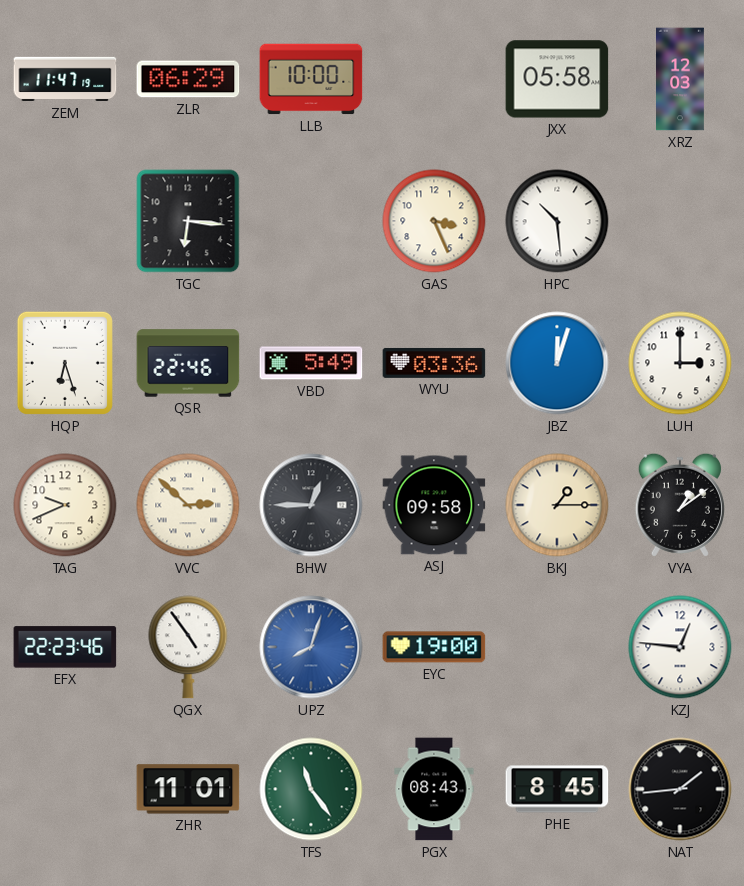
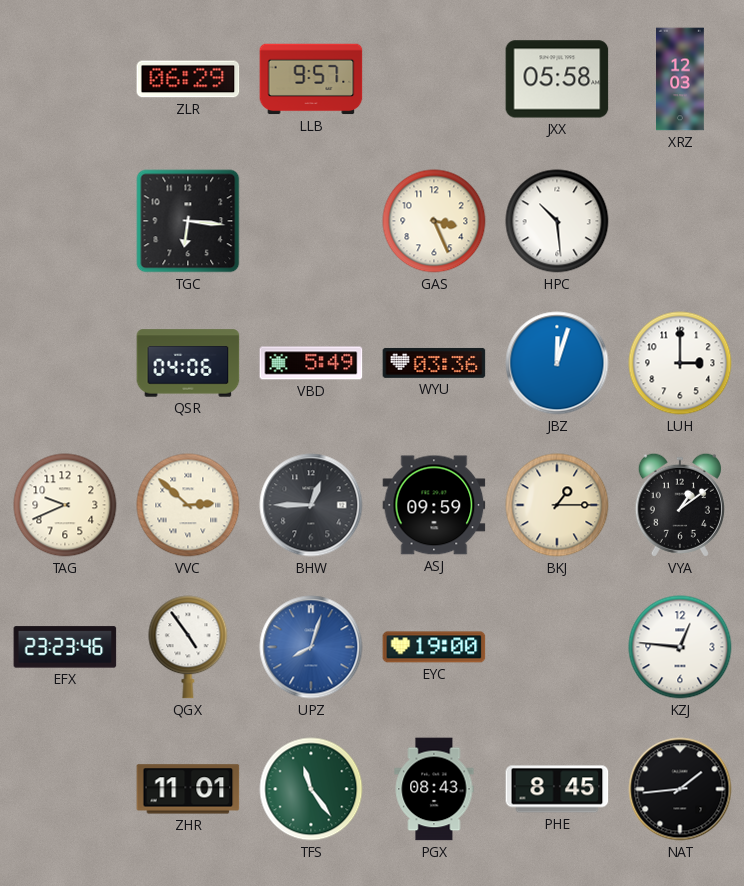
ZEM: 11:47 -> none (65, 79)
LLB: 10:00 -> 9:57 (311, 79)
HQP: 6:27 -> none (65, 363)
QSR: 22:46 -> 04:06 (188, 363)
ASJ: 09:58 -> 09:59 (434, 505)
EFX: 22:23 -> 23:23 (65, 647)
